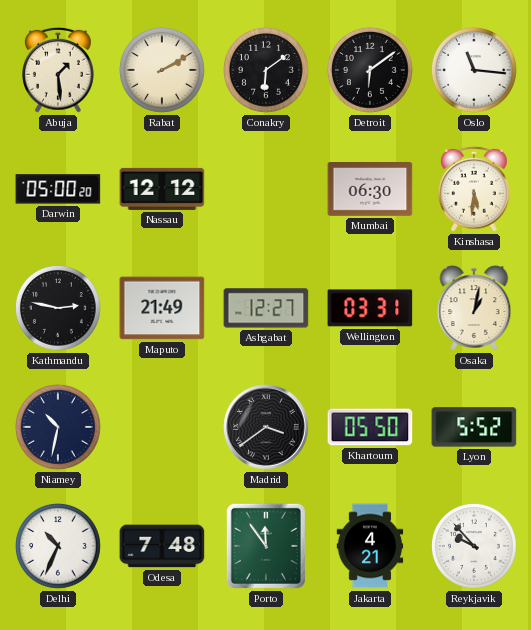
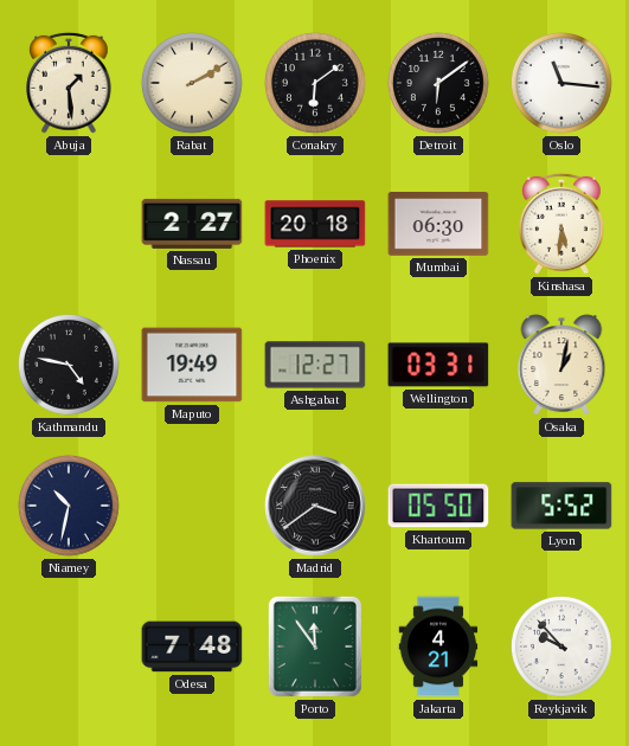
Darwin: 05:00 -> none (58, 189)
Nassau: 12:12 -> 2:27 (192, 224)
Phoenix: none -> 20:18 (315, 224)
Kathmandu: 2:47 -> 4:47 (70, 366)
Maputo: 21:49 -> 19:49 (192, 365)
Delhi: 10:34 -> none (59, 547)
